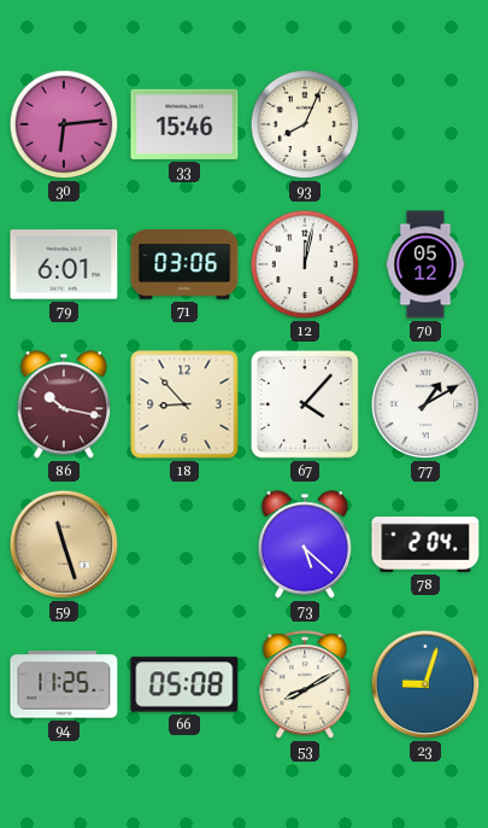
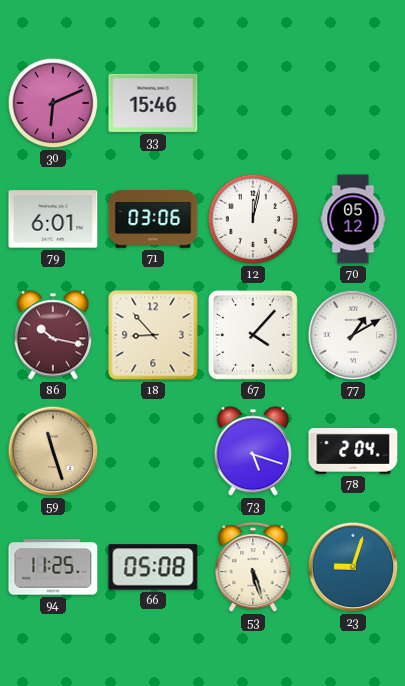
30: 6:14 -> 6:11 (53, 103)
93: 8:04 -> none (305, 124)
73: 5:22 -> 5:18 (252, 451)
53: 8:10 -> 5:27 (253, 568)
